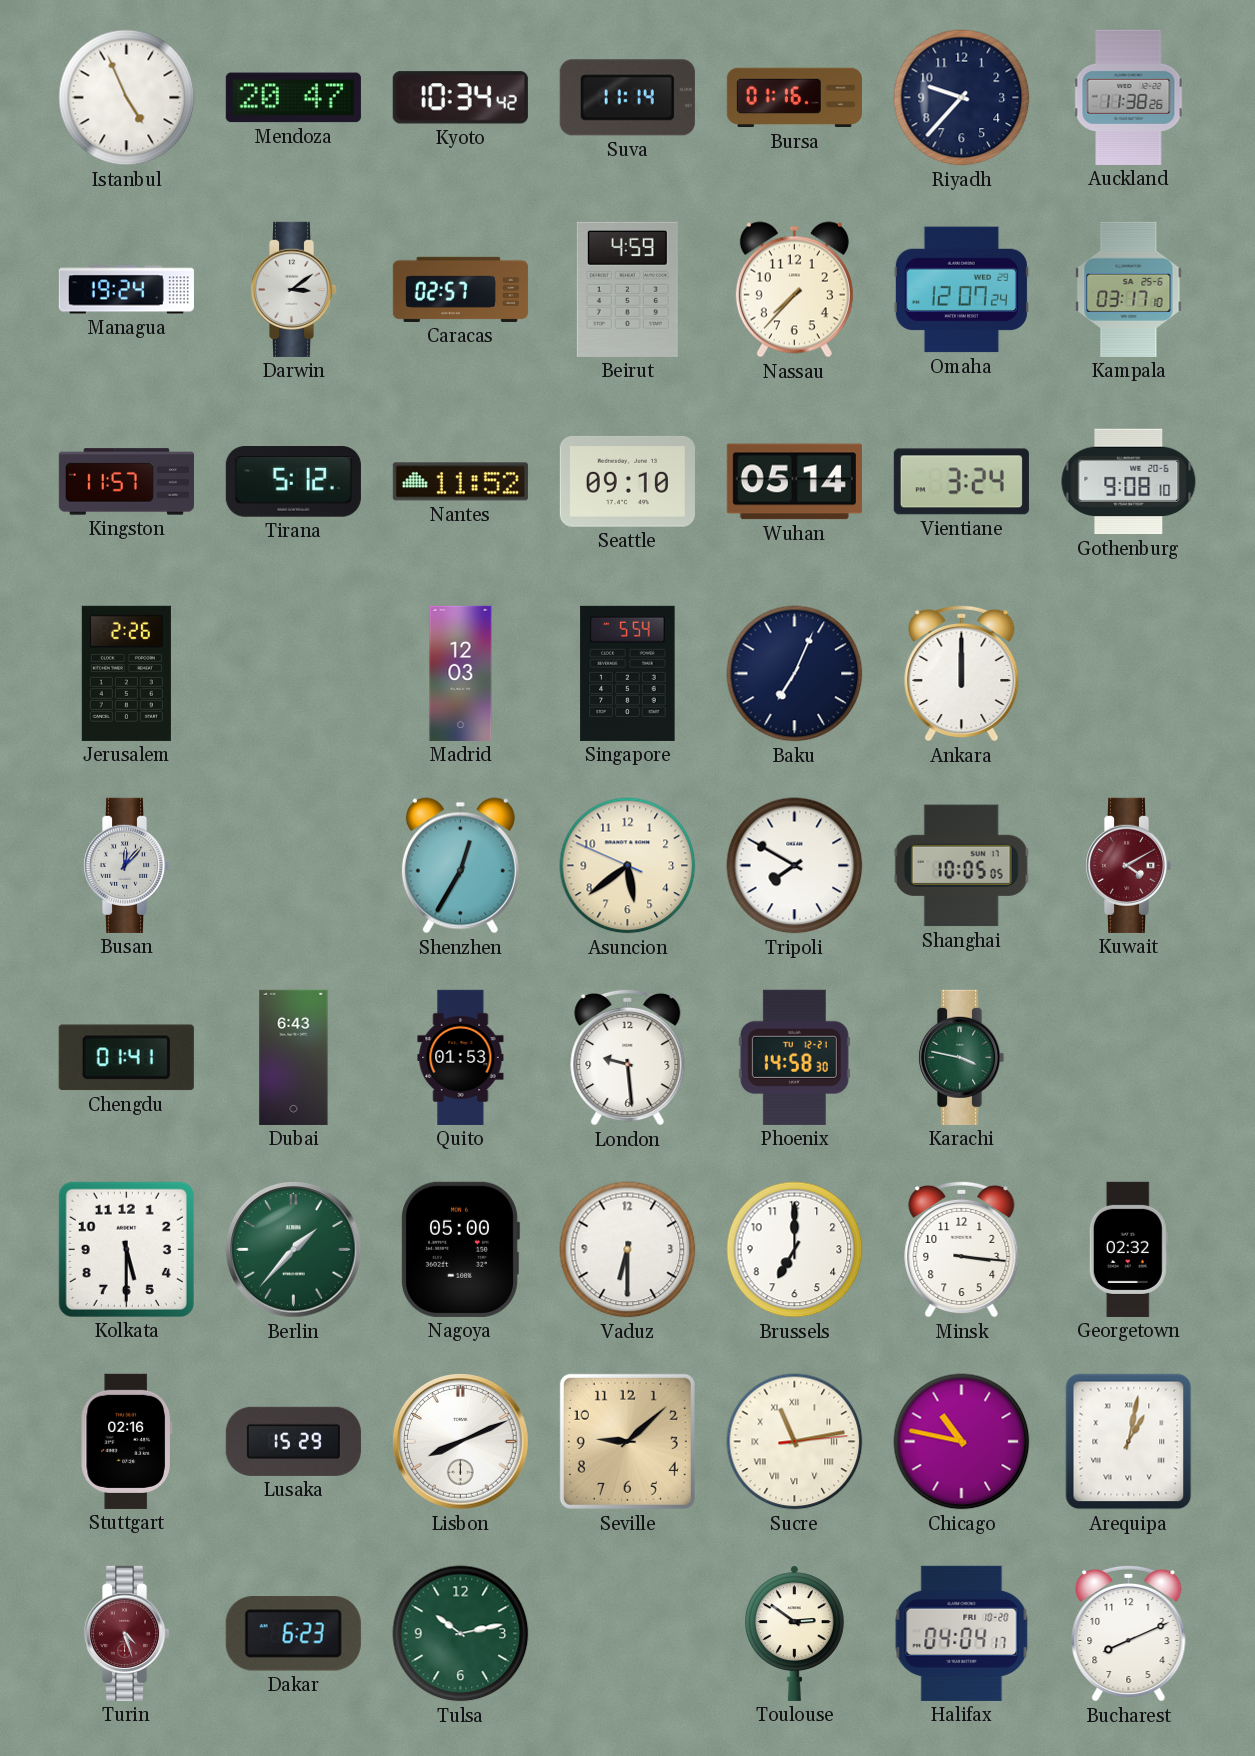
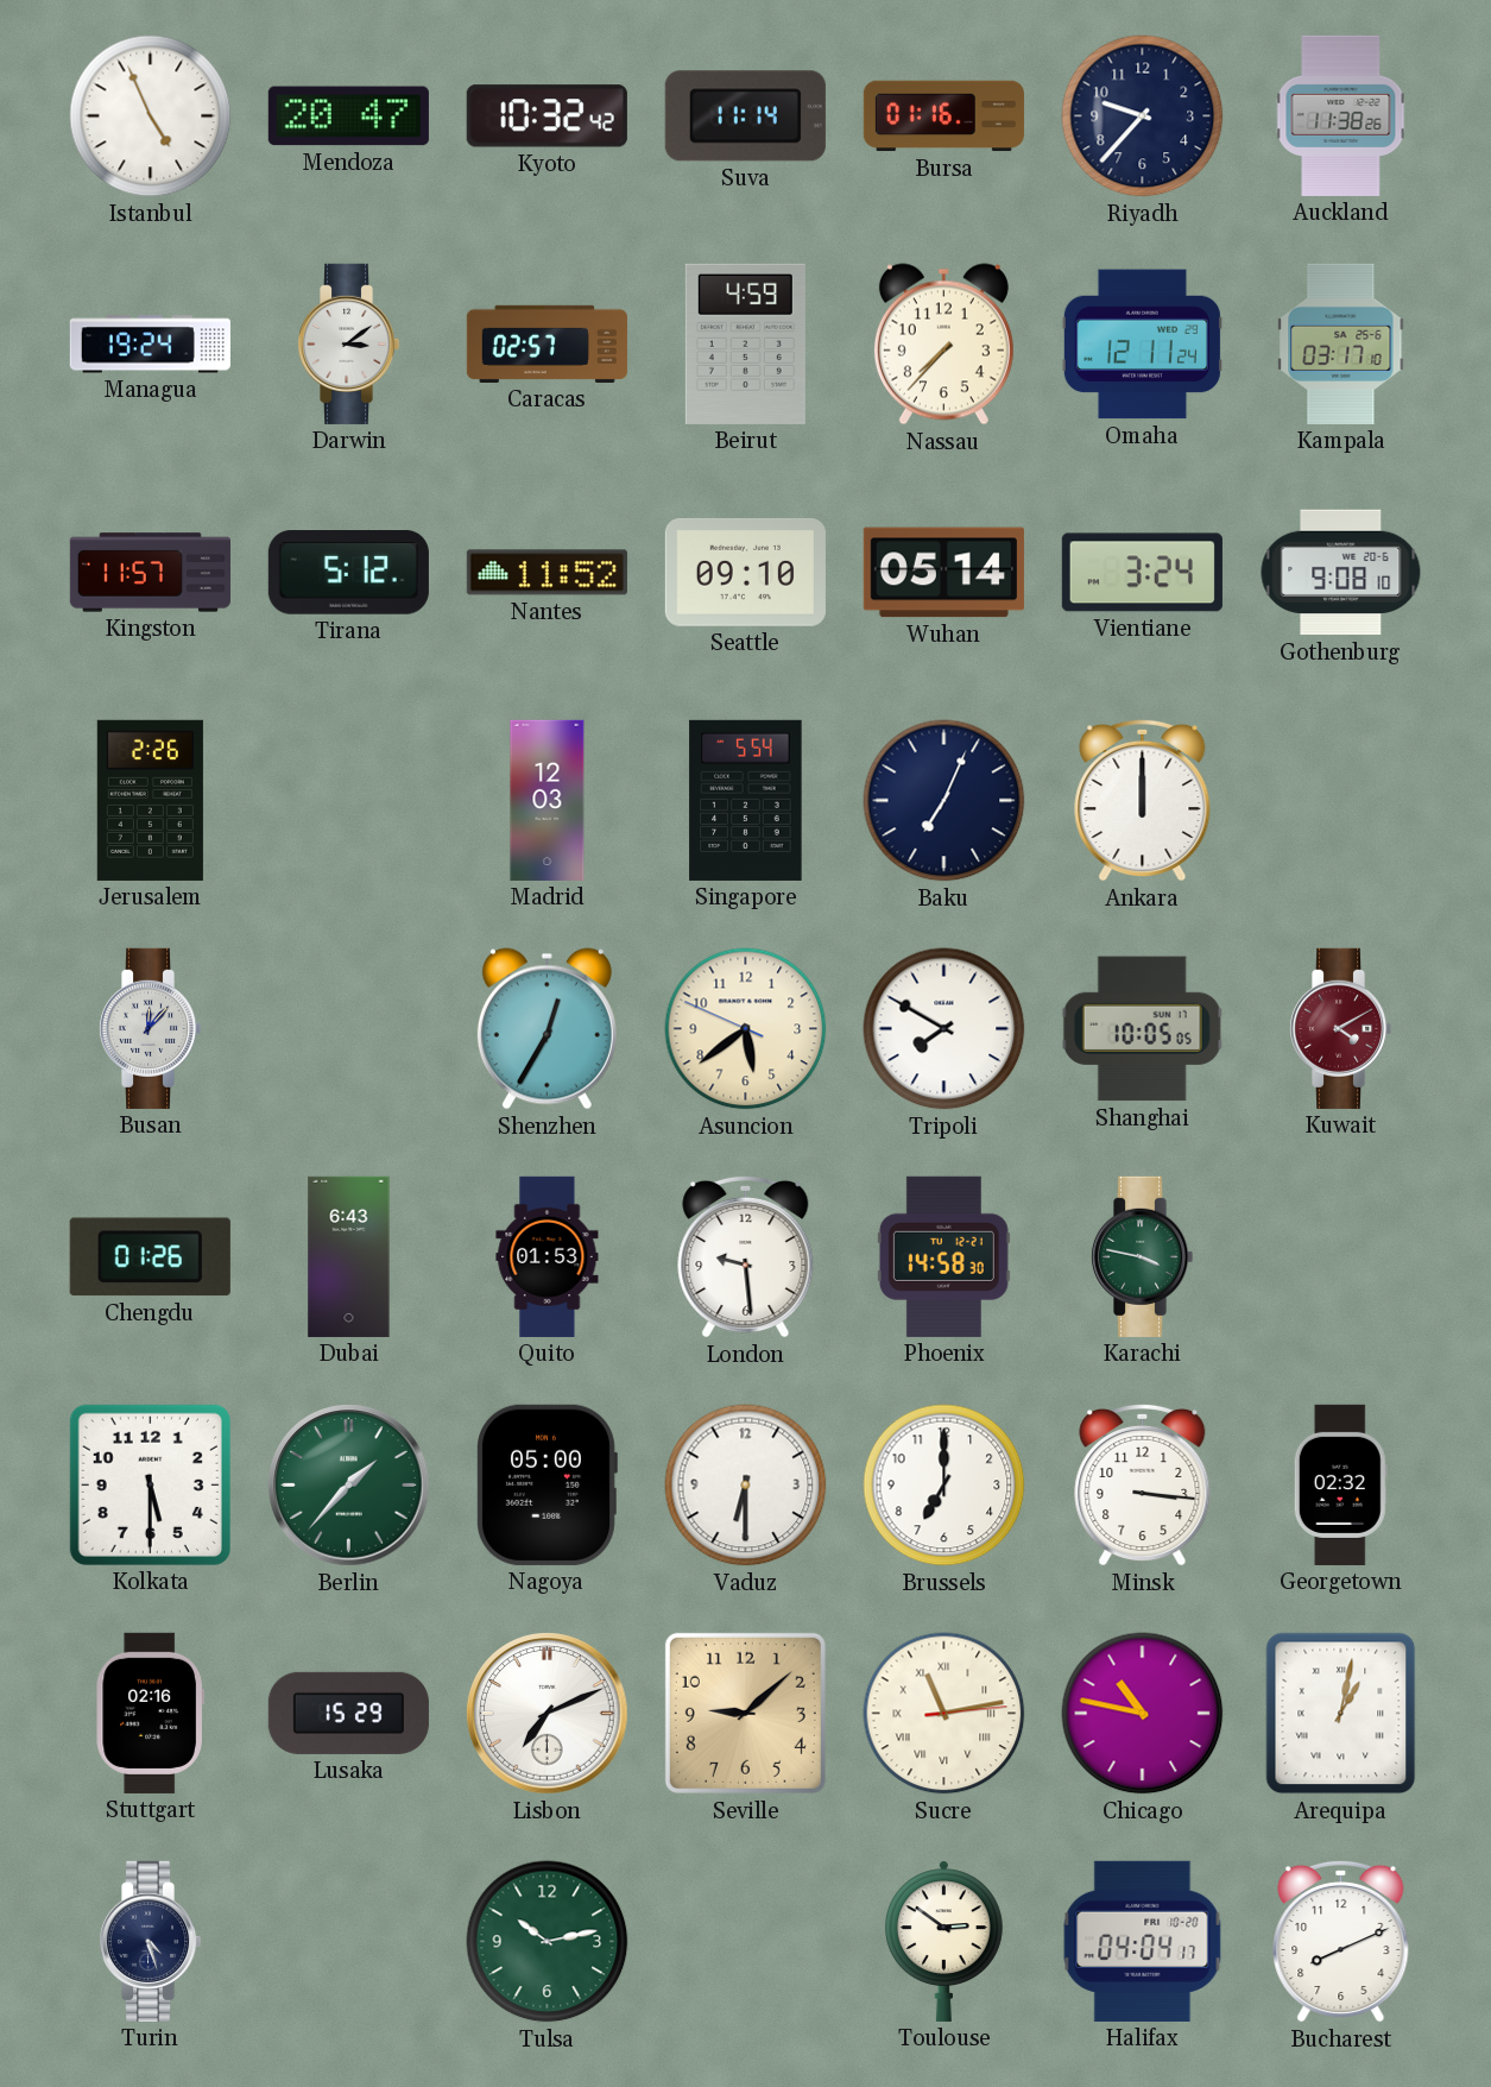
Kyoto: 10:34 -> 10:32 (547, 116)
Omaha: 12:07 -> 12:11 (1142, 345)
Chengdu: 01:41 -> 01:26 (150, 1257)
Lisbon: 8:11 -> 7:11 (548, 1714)
Turin dial: burgundy -> navy (150, 1941)
Dakar: 6:23 -> none (293, 1634)
